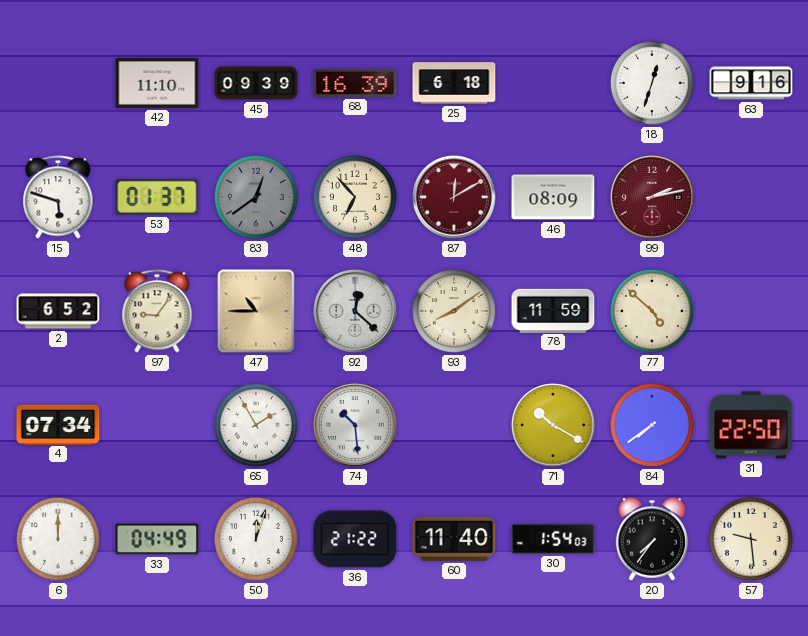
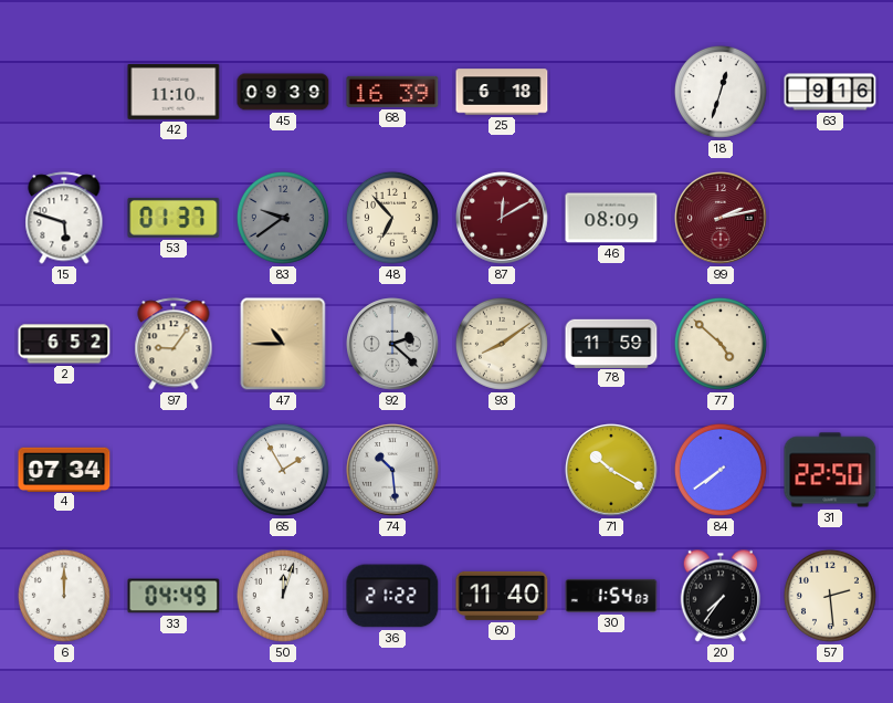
83: 12:39 -> 9:39 (283, 218)
92: 12:22 -> 2:22 (393, 345)
57: 9:29 -> 2:29 (830, 596)
